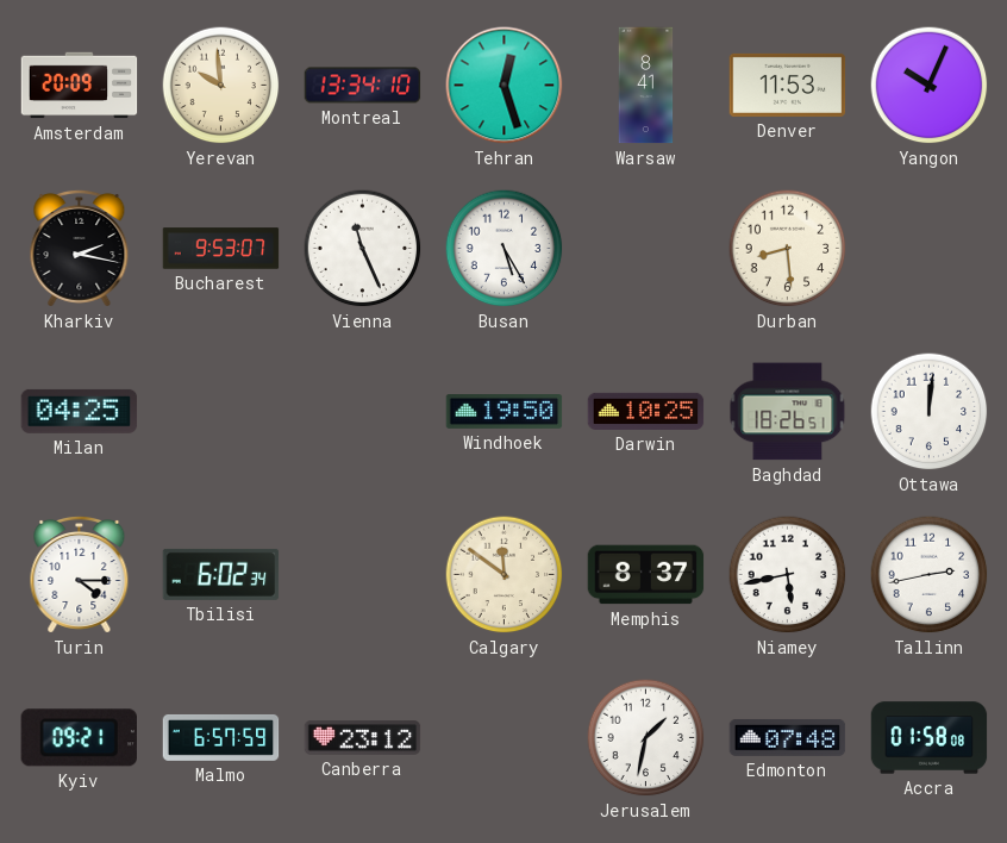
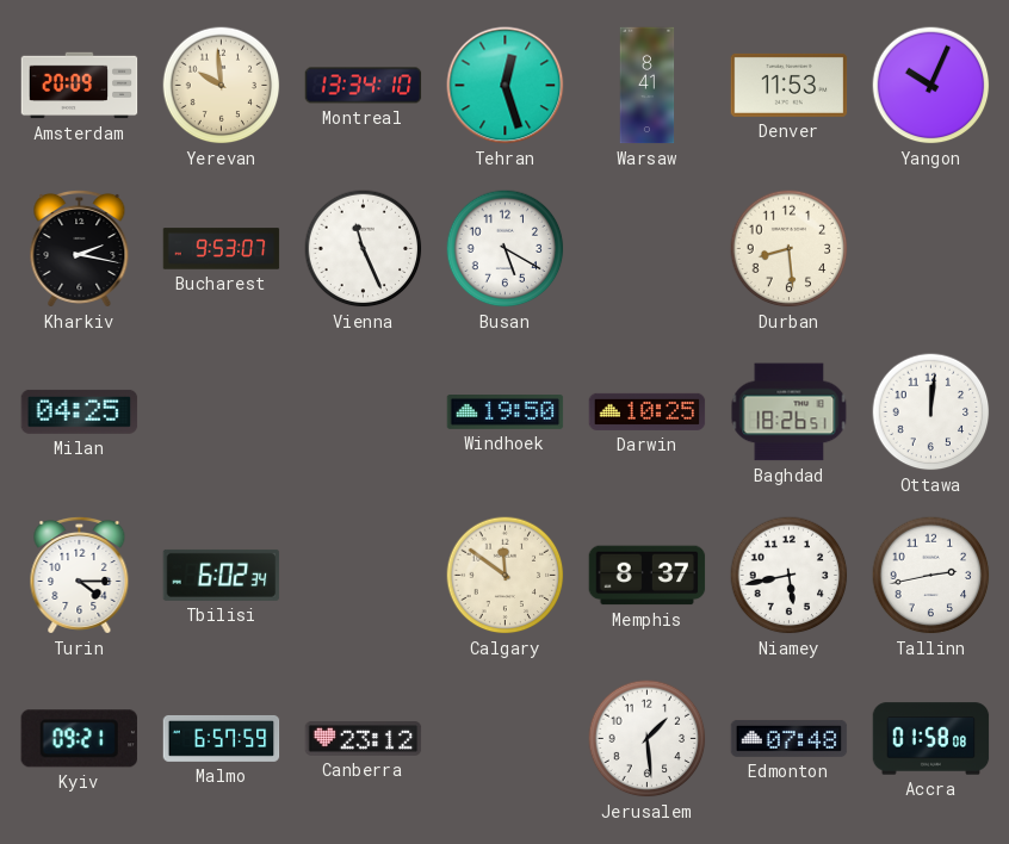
Busan: 5:25 -> 5:20 (506, 249)
Jerusalem: 1:32 -> 1:29 (648, 739)
